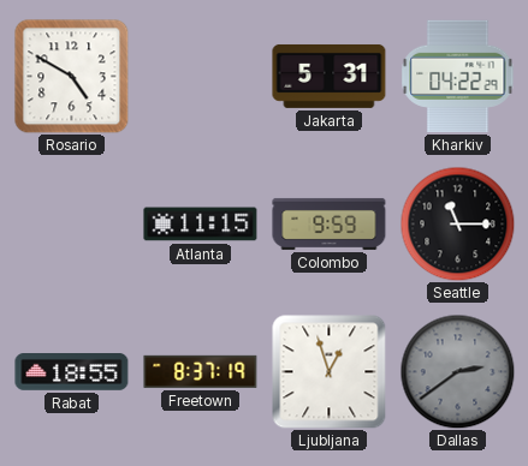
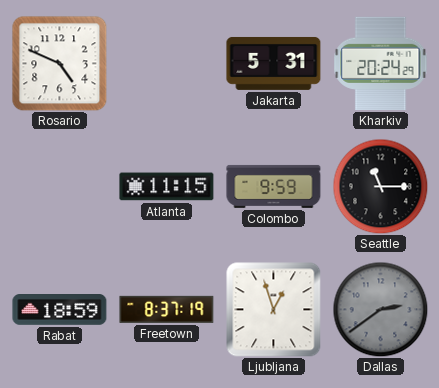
Rosario: 4:50 -> 4:49 (60, 64)
Kharkiv: 04:22 -> 20:24 (381, 63)
Rabat: 18:55 -> 18:59 (60, 310)
